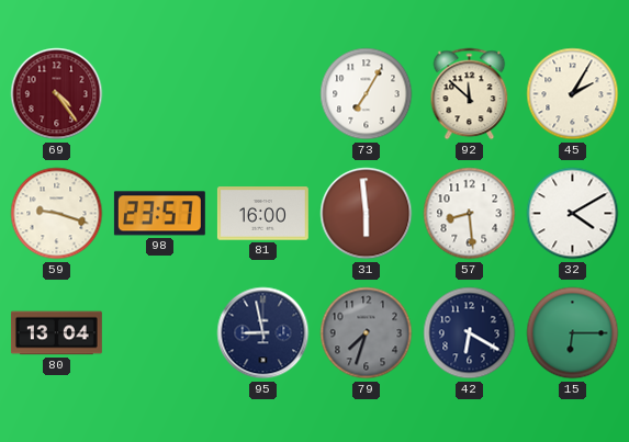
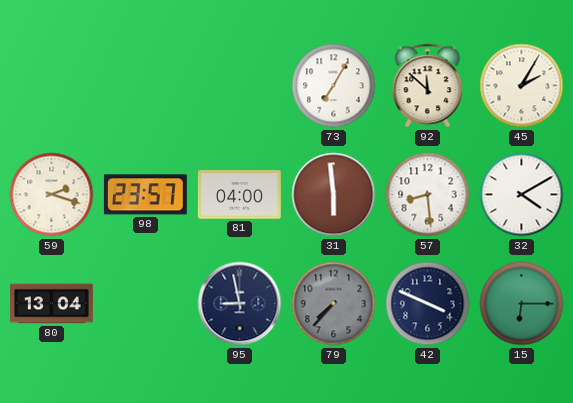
69: 4:24 -> none (57, 94)
59: 9:18 -> 2:18 (52, 195)
81: 16:00 -> 04:00 (239, 195)
79: 7:33 -> 7:37 (334, 304)
42: 6:20 -> 3:49 (428, 304)
